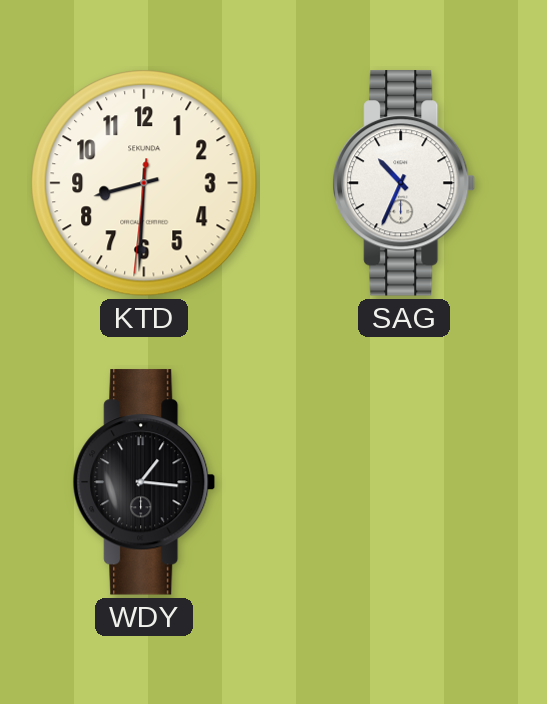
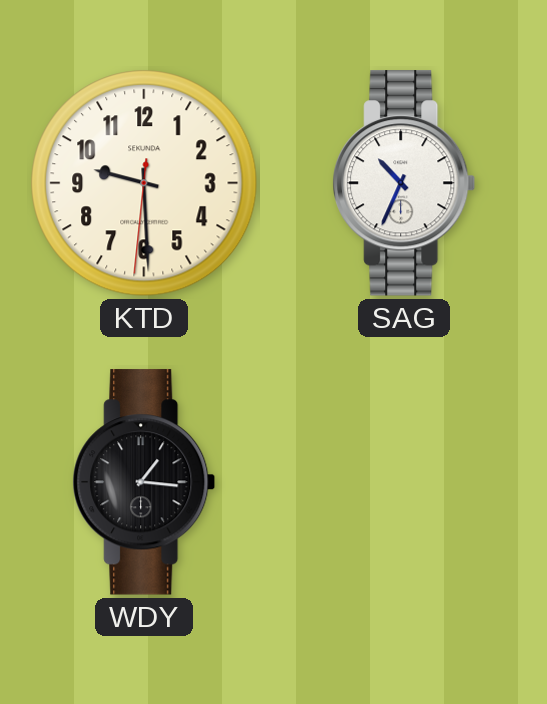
KTD: 8:30 -> 9:29 (144, 183)
